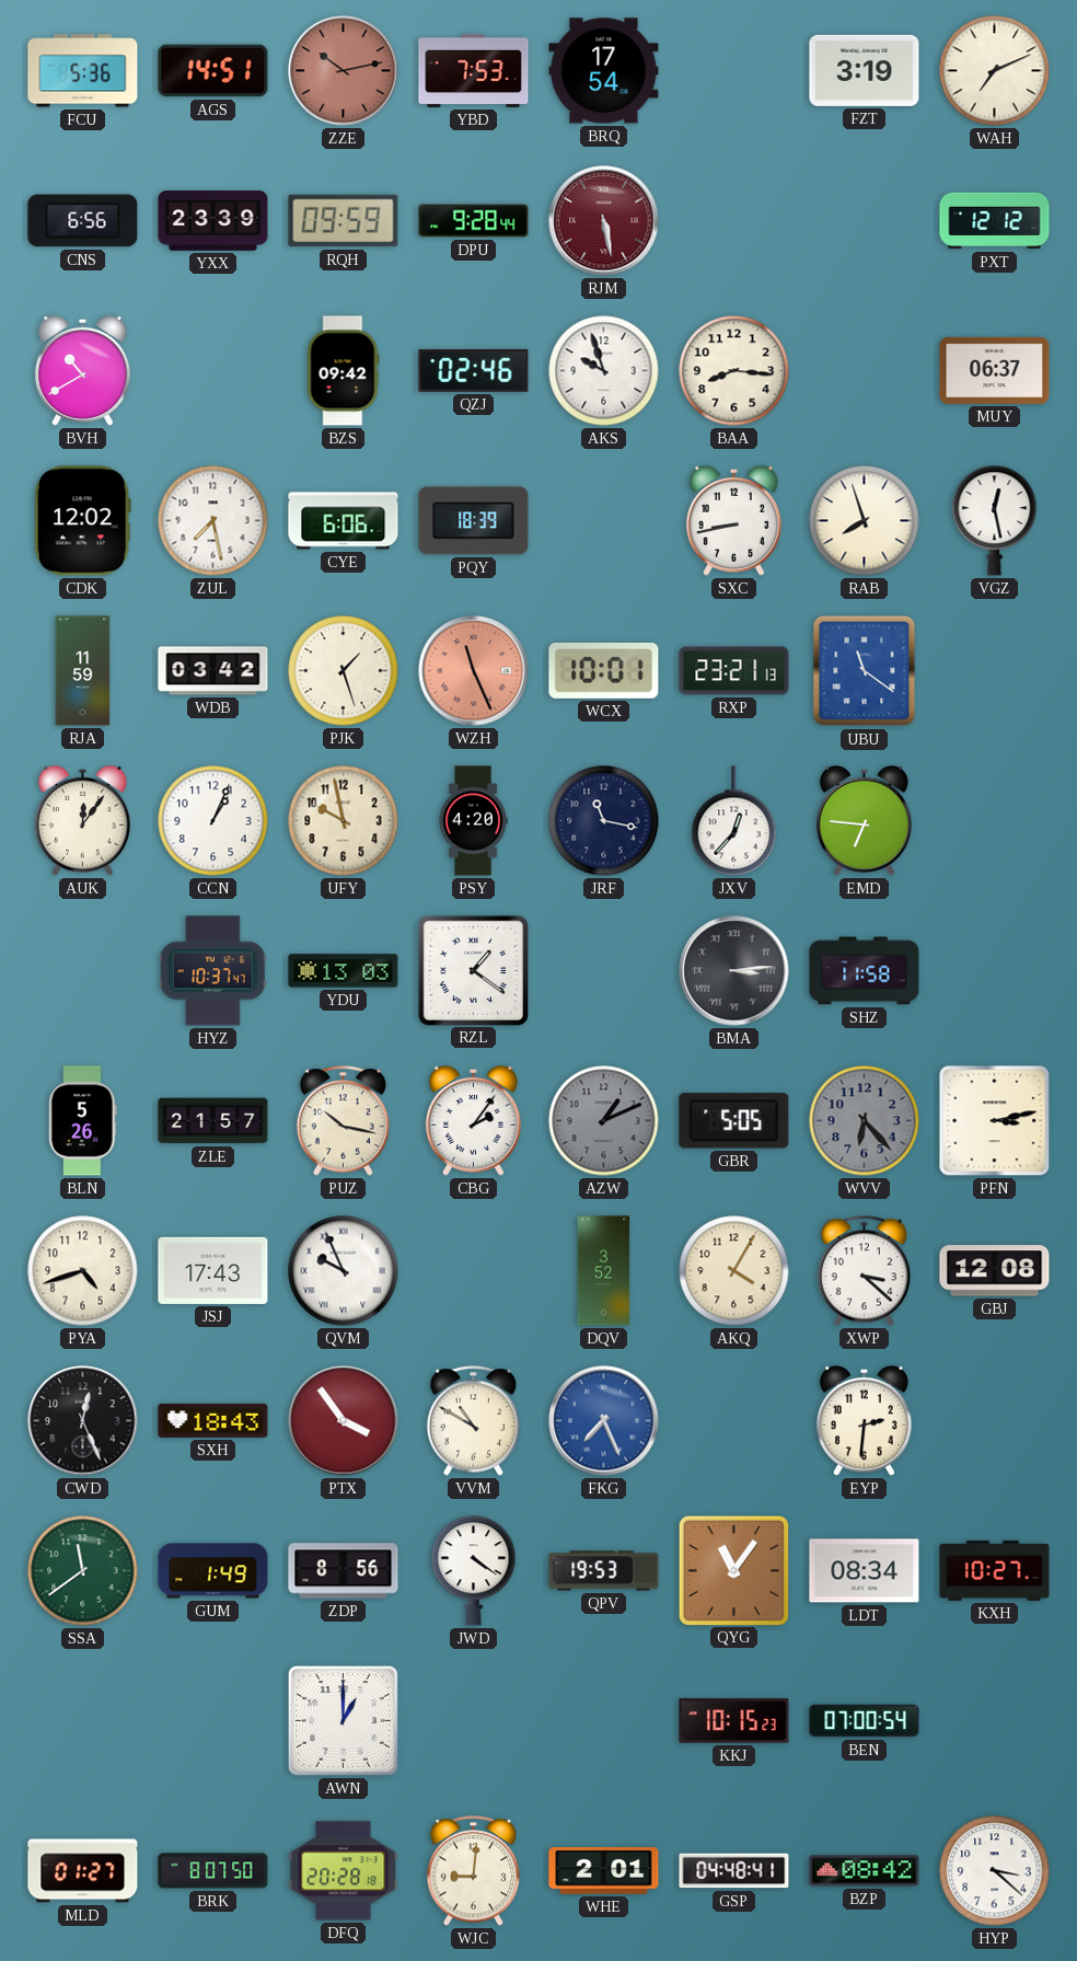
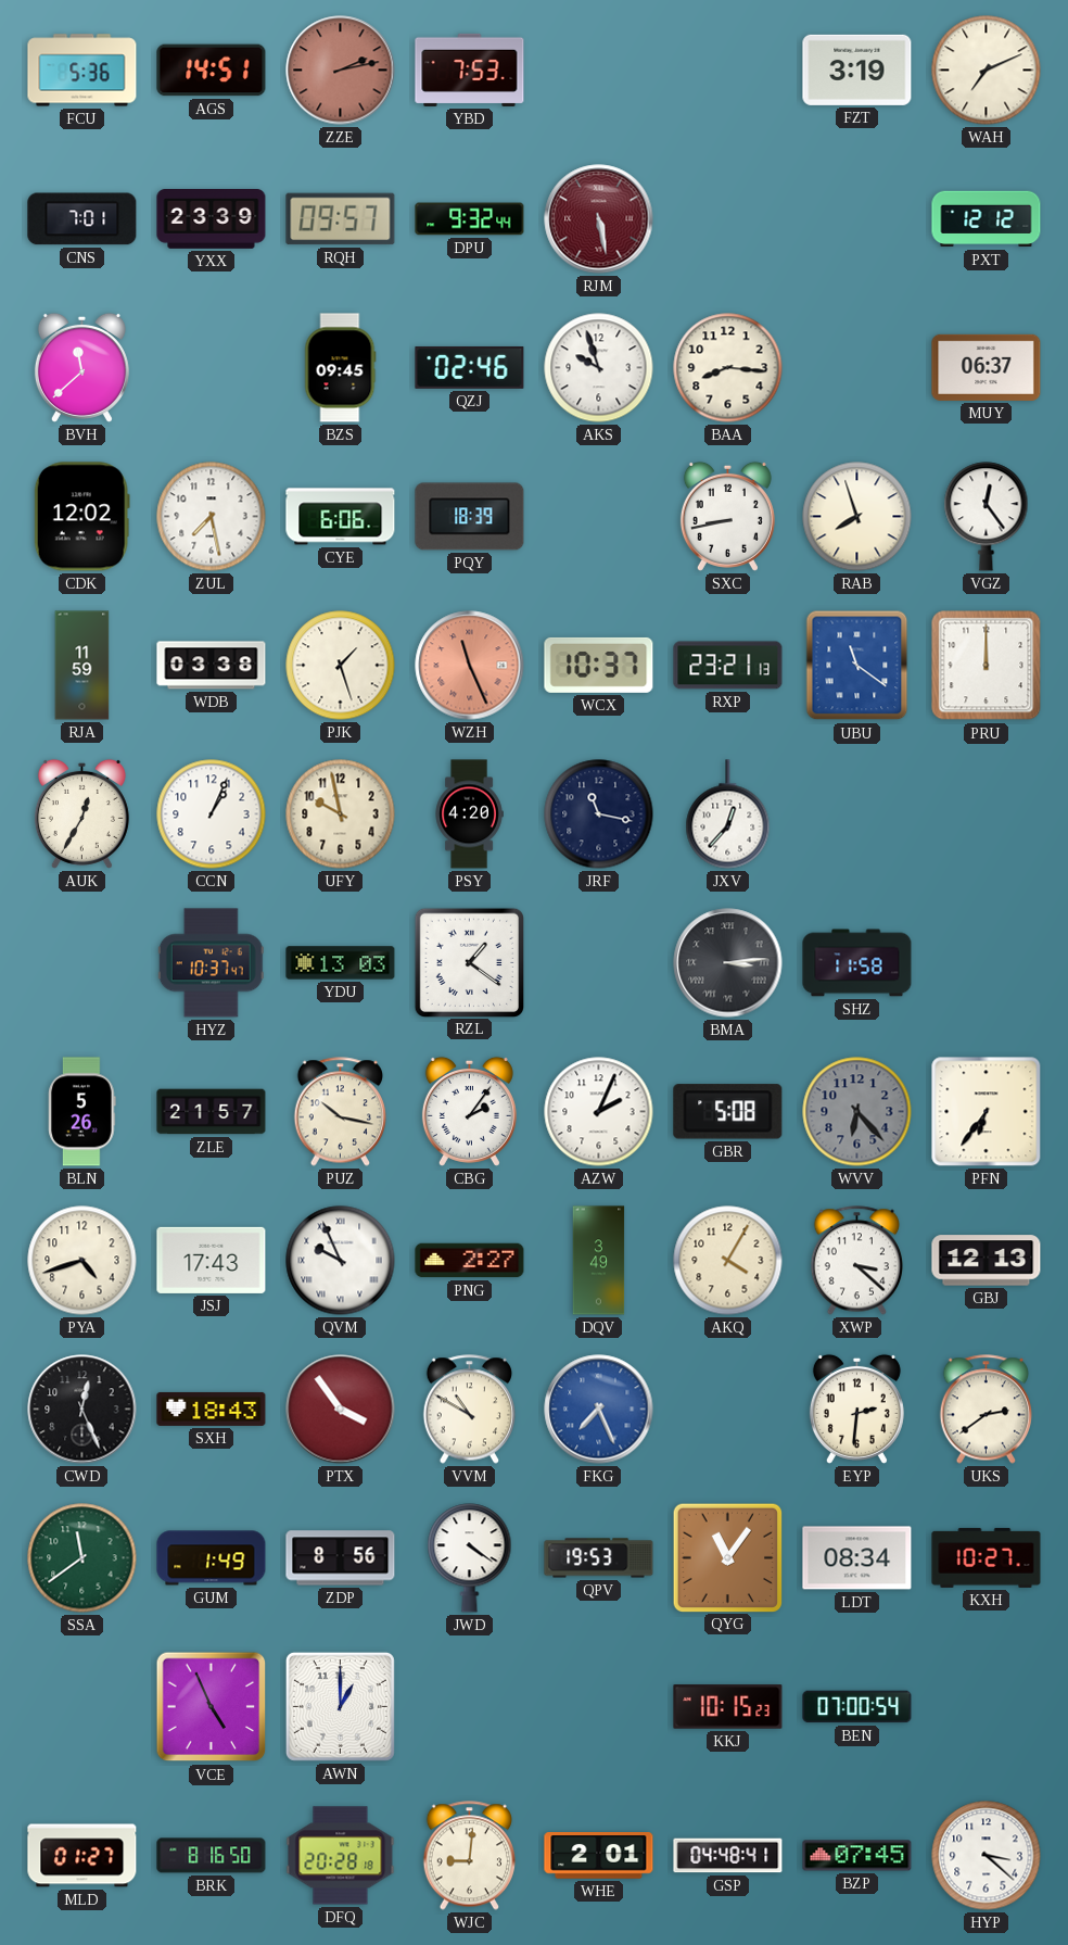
ZZE: 10:13 -> 2:13 (341, 71)
BRQ: 17:54 -> none (604, 71)
CNS: 6:56 -> 7:01 (82, 219)
RQH: 09:59 -> 09:57 (341, 219)
DPU: 9:28 -> 9:32 (470, 219)
BVH: 10:40 -> 11:38 (81, 367)
BZS: 09:42 -> 09:45 (340, 368)
VGZ: 12:28 -> 12:24 (987, 517)
WDB: 03:42 -> 03:38 (212, 666)
WCX: 10:01 -> 10:37 (599, 665)
PRU: none -> 12:00 (987, 666)
AUK: 12:06 -> 12:35 (81, 813)
EMD: 6:46 -> none (864, 820)
AZW: 1:11 -> 2:04 (599, 1112)
AZW dial: grey -> white (599, 1112)
GBR: 5:05 -> 5:08 (728, 1112)
PFN: 3:13 -> 6:36 (987, 1112)
PNG: none -> 2:27 (470, 1261)
DQV: 3:52 -> 3:49 (599, 1261)
GBJ: 12:08 -> 12:13 (987, 1261)
UKS: none -> 2:39 (986, 1410)
VCE: none -> 4:56 (212, 1707)
BRK: 8:07 -> 8:16 (212, 1856)
BZP: 08:42 -> 07:45 (857, 1856)
